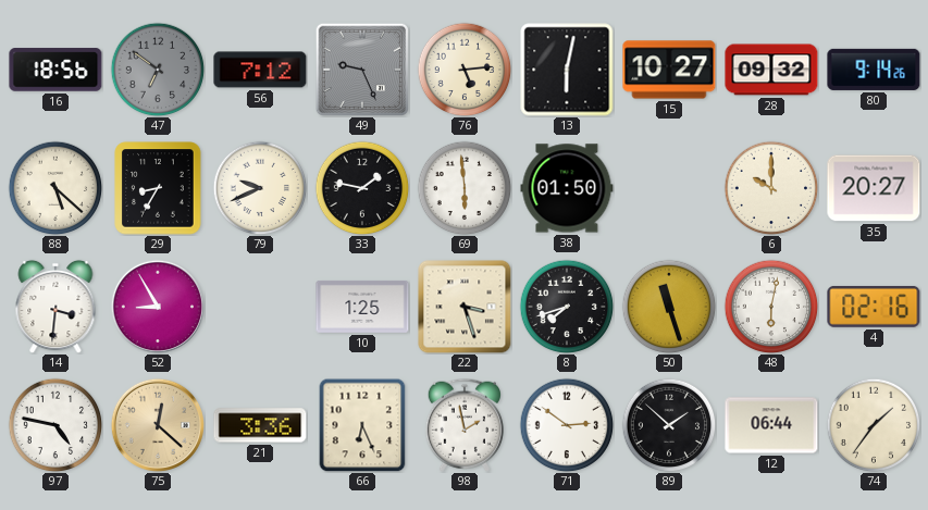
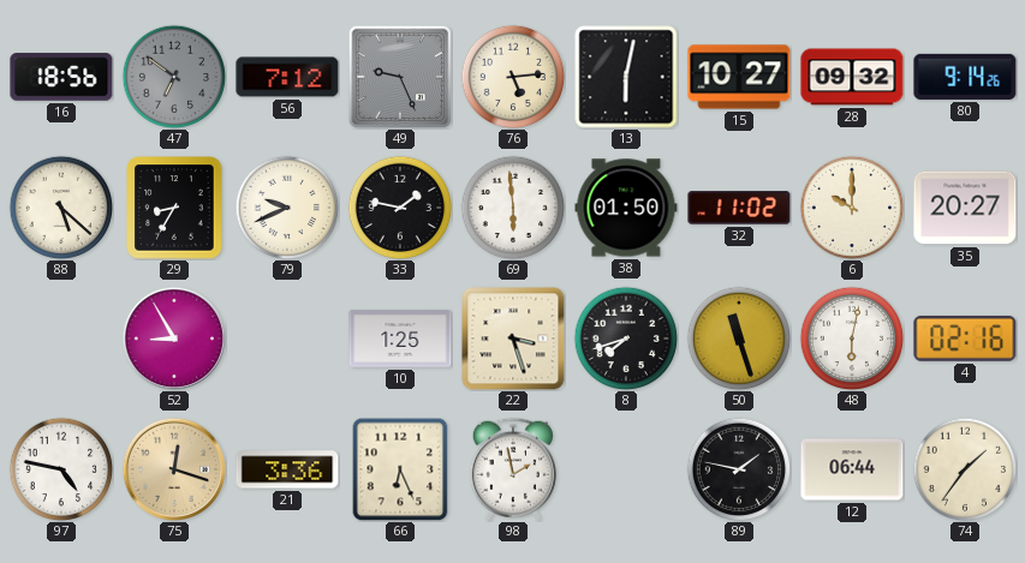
32: none -> 11:02 (739, 208)
14: 3:31 -> none (55, 307)
75: 12:22 -> 12:18 (173, 468)
71: 2:51 -> none (567, 425)
89: 1:52 -> 1:47 (739, 469)
